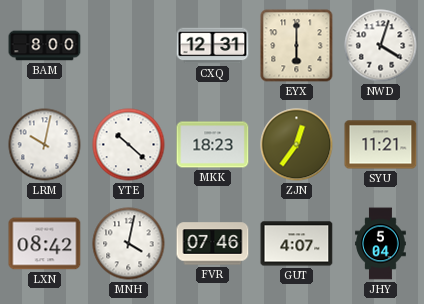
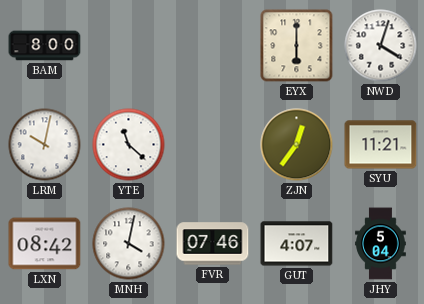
CXQ: 12:31 -> none (213, 46)
YTE: 10:22 -> 11:22 (129, 145)
MKK: 18:23 -> none (213, 145)
